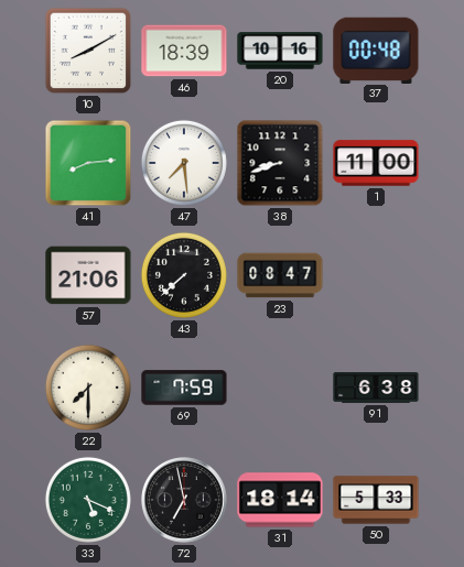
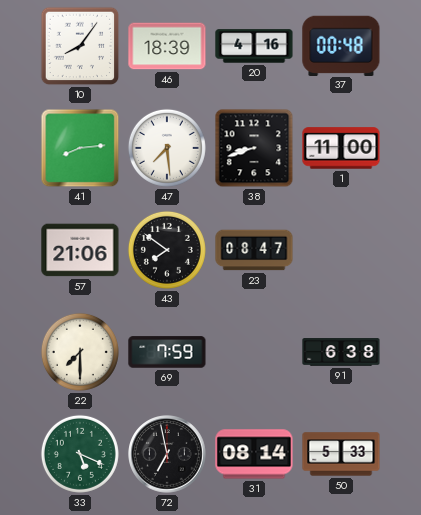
10: 8:10 -> 8:06 (80, 46)
20: 10:16 -> 4:16 (254, 46)
43: 7:38 -> 7:51 (167, 250)
31: 18:14 -> 08:14 (254, 454)
